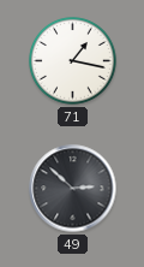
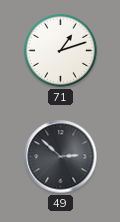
71: 1:17 -> 1:12 (61, 51)
